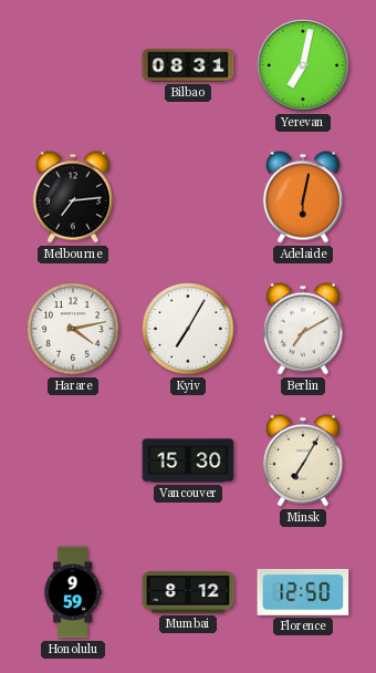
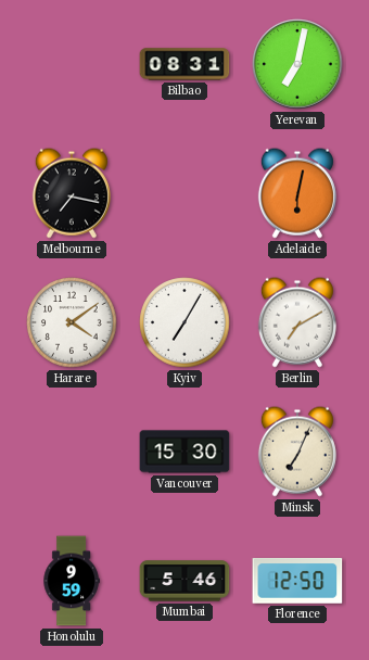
Melbourne: 7:14 -> 7:17 (72, 193)
Harare: 4:13 -> 4:09 (72, 322)
Minsk: 7:05 -> 7:04 (297, 452)
Mumbai: 8:12 -> 5:46 (184, 581)
